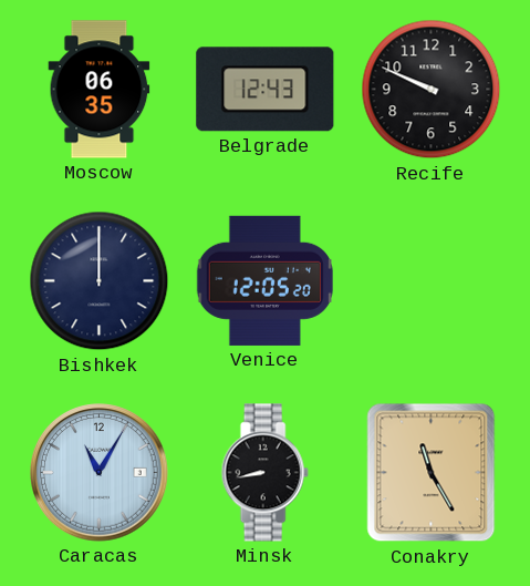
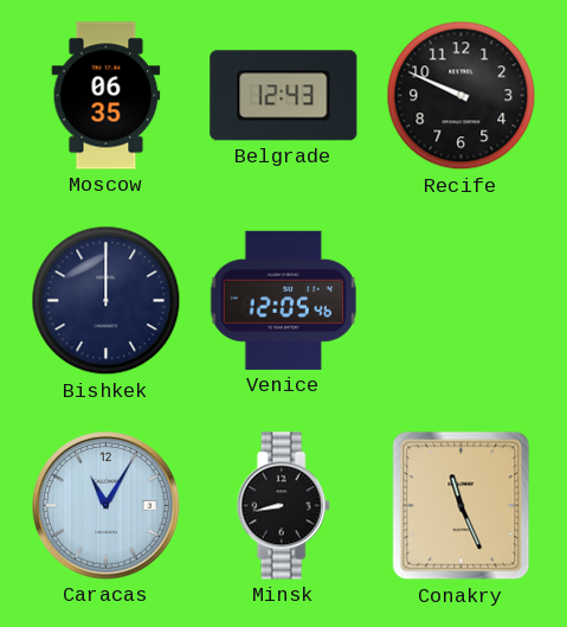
Venice: 12:05:20 -> 12:05:46 (283, 300)
Conakry: 11:25 -> 11:26 (462, 506)
